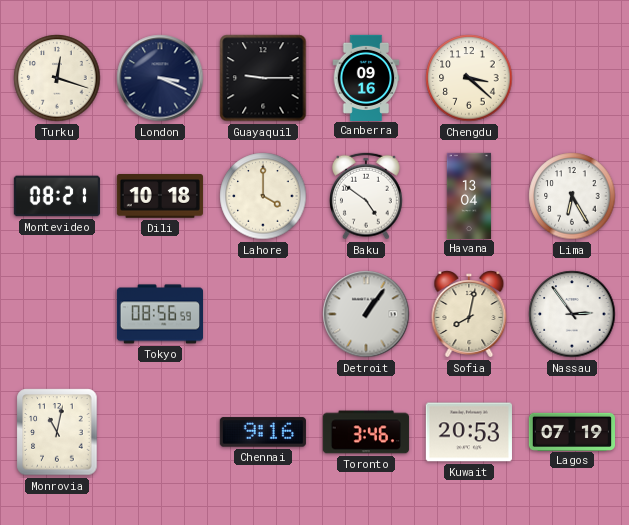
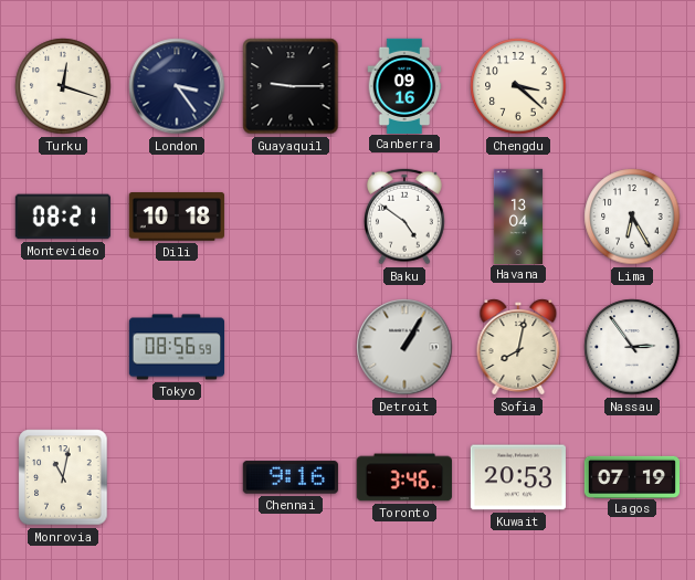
London: 3:19 -> 3:24 (177, 86)
Lahore: 4:00 -> none (263, 196)
Detroit: 1:06 -> 1:05 (404, 347)
